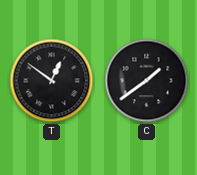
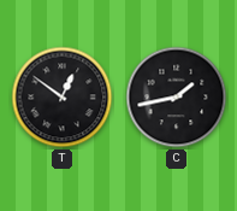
C: 1:39 -> 1:43 (177, 98)
